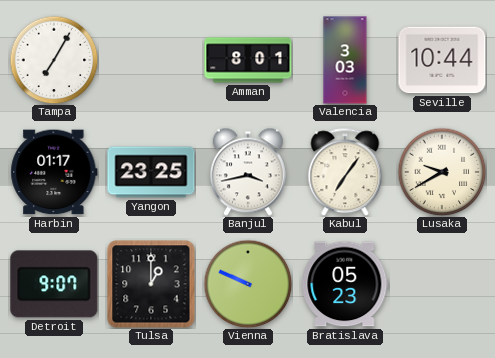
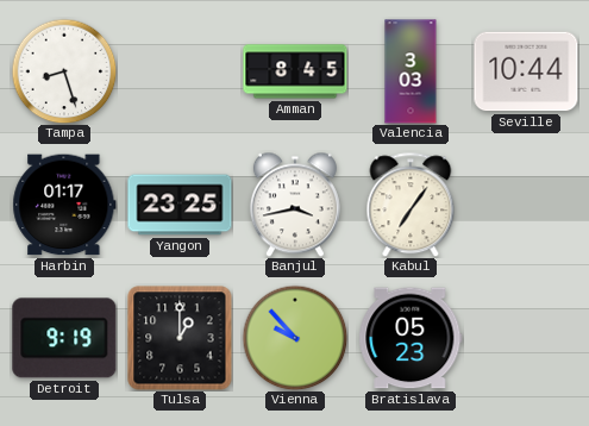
Tampa: 7:05 -> 8:27 (64, 71)
Amman: 8:01 -> 8:45 (295, 71)
Lusaka: 9:40 -> none (442, 172)
Detroit: 9:07 -> 9:19 (64, 338)
Vienna: 9:49 -> 9:53 (295, 338)
